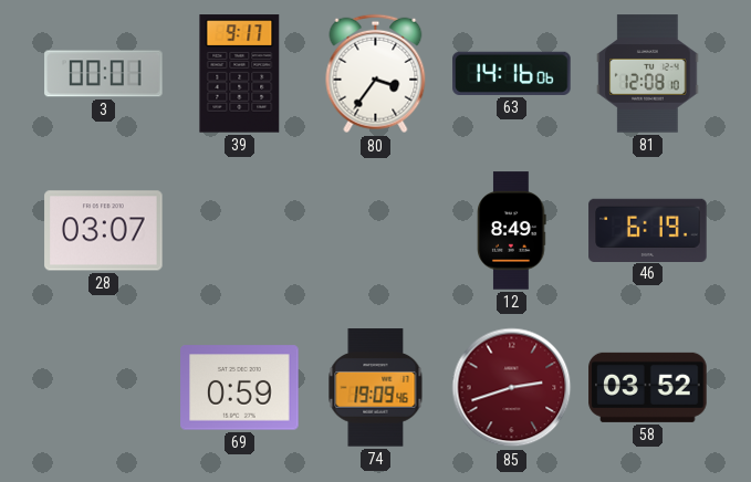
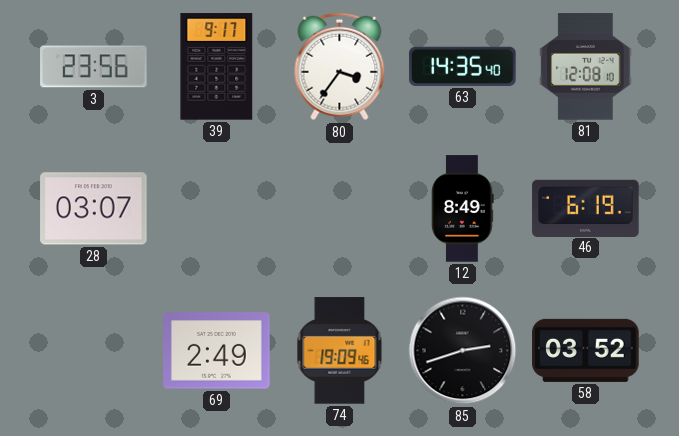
3: 00:01 -> 23:56 (94, 67)
63: 14:16 -> 14:35 (463, 66)
69: 0:59 -> 2:49 (217, 351)
85 dial: burgundy -> black (463, 351)
